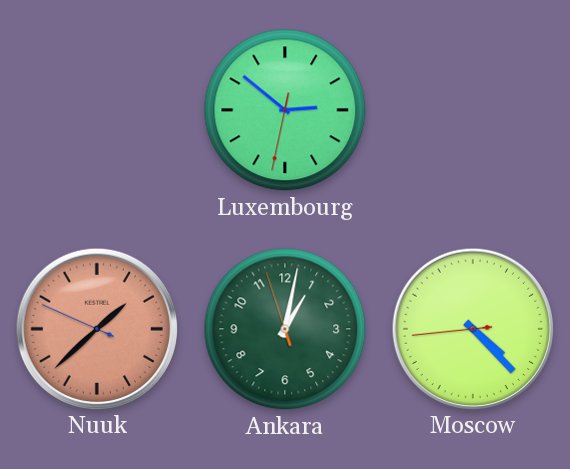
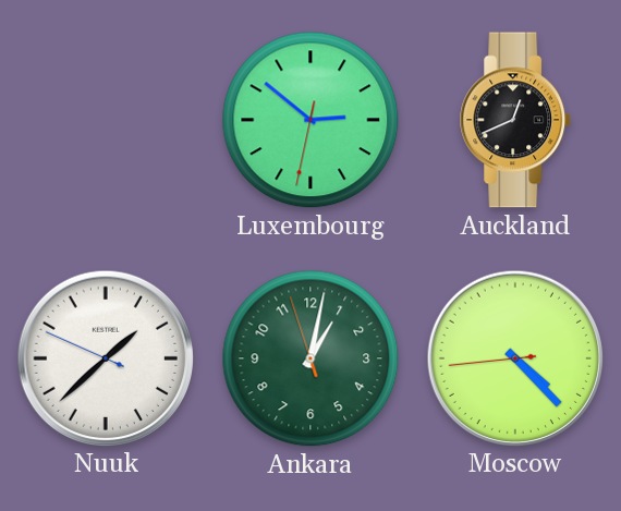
Auckland: none -> 12:41 (516, 120)
Nuuk dial: salmon -> white (105, 357)
